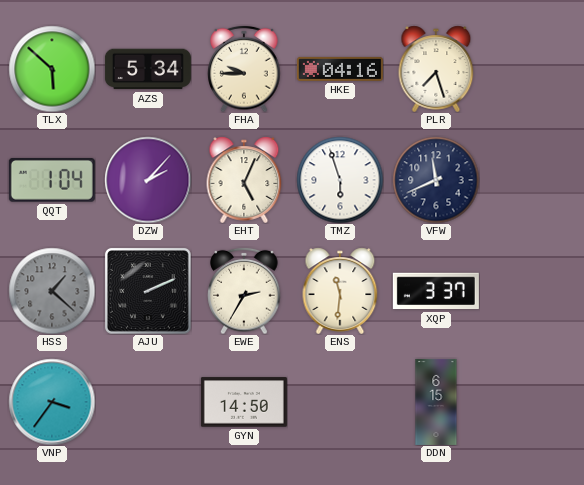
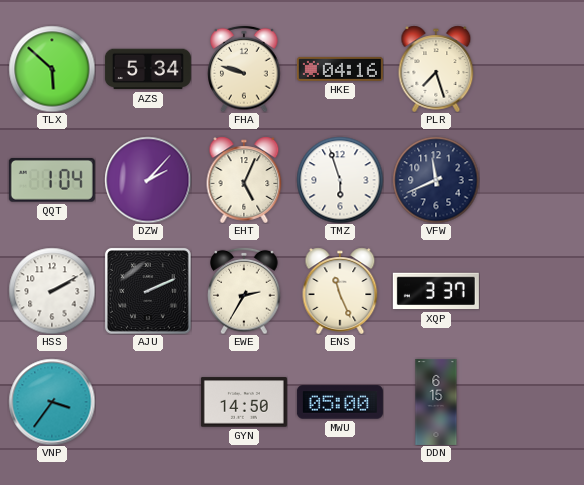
FHA: 9:45 -> 9:48 (244, 69)
HSS: 1:22 -> 2:10 (52, 291)
HSS dial: grey -> white (52, 291)
ENS: 11:31 -> 11:26 (340, 291)
MWU: none -> 05:00 (340, 402)
